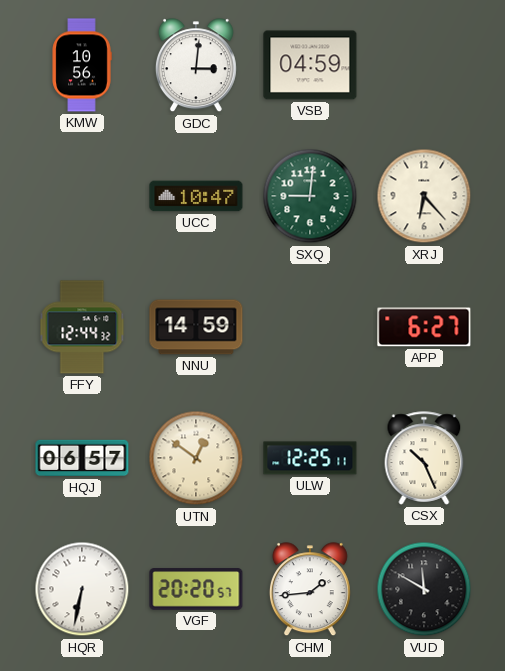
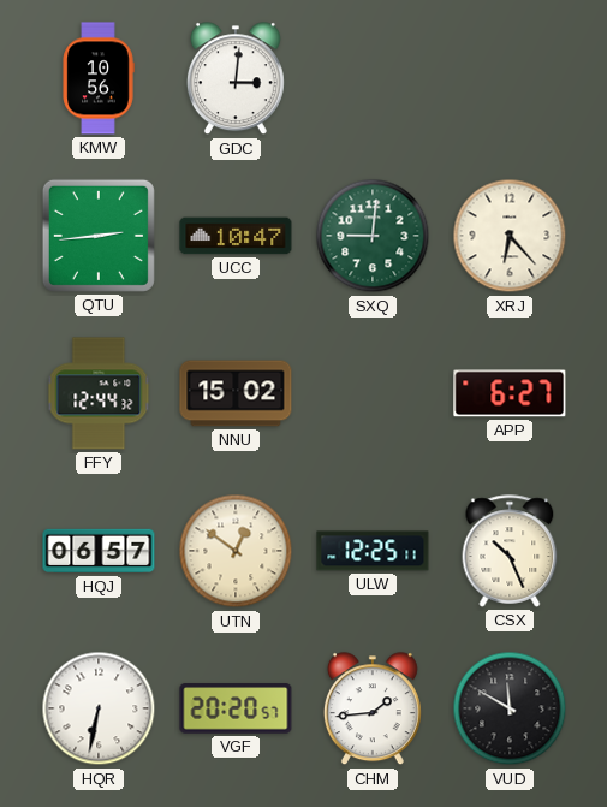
VSB: 04:59 -> none (310, 65)
QTU: none -> 2:44 (99, 236)
NNU: 14:59 -> 15:02 (236, 393)
